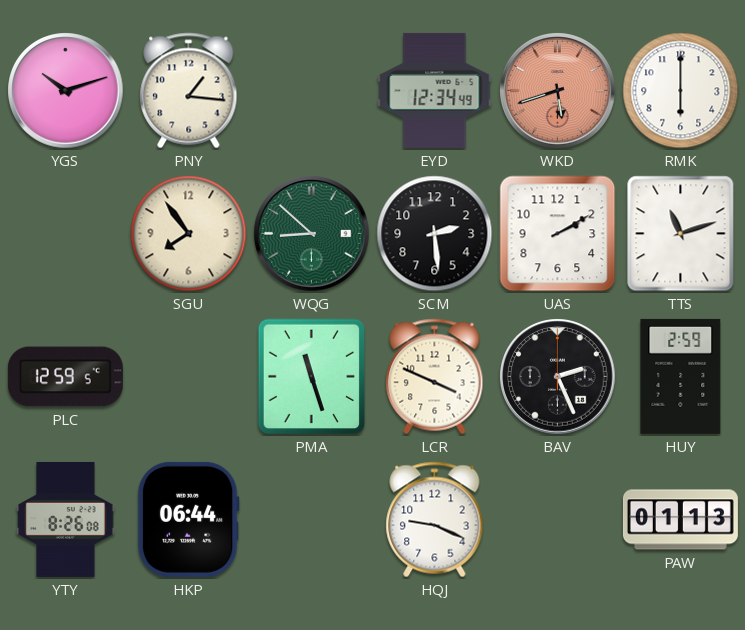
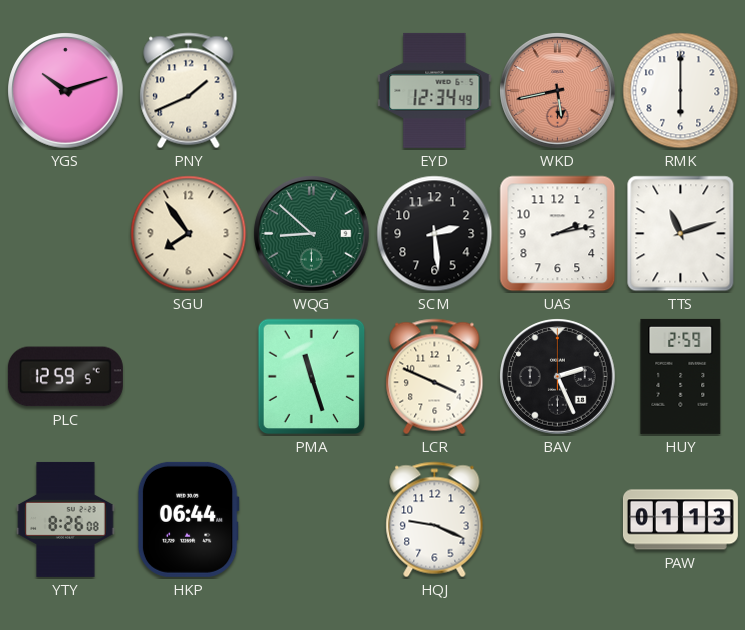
PNY: 1:16 -> 1:41 (189, 91)
WKD: 5:42 -> 5:43 (558, 91)
UAS: 2:10 -> 2:13 (558, 234)
